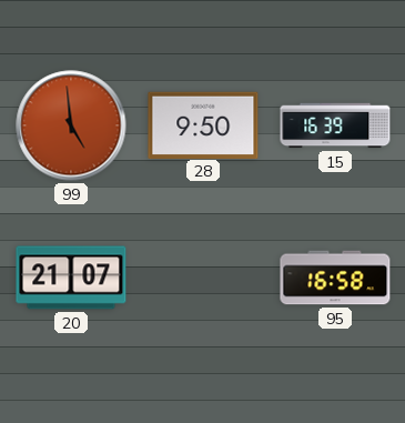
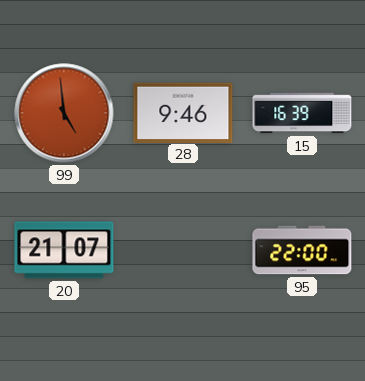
28: 9:50 -> 9:46 (183, 112)
95: 16:58 -> 22:00 (302, 250)
